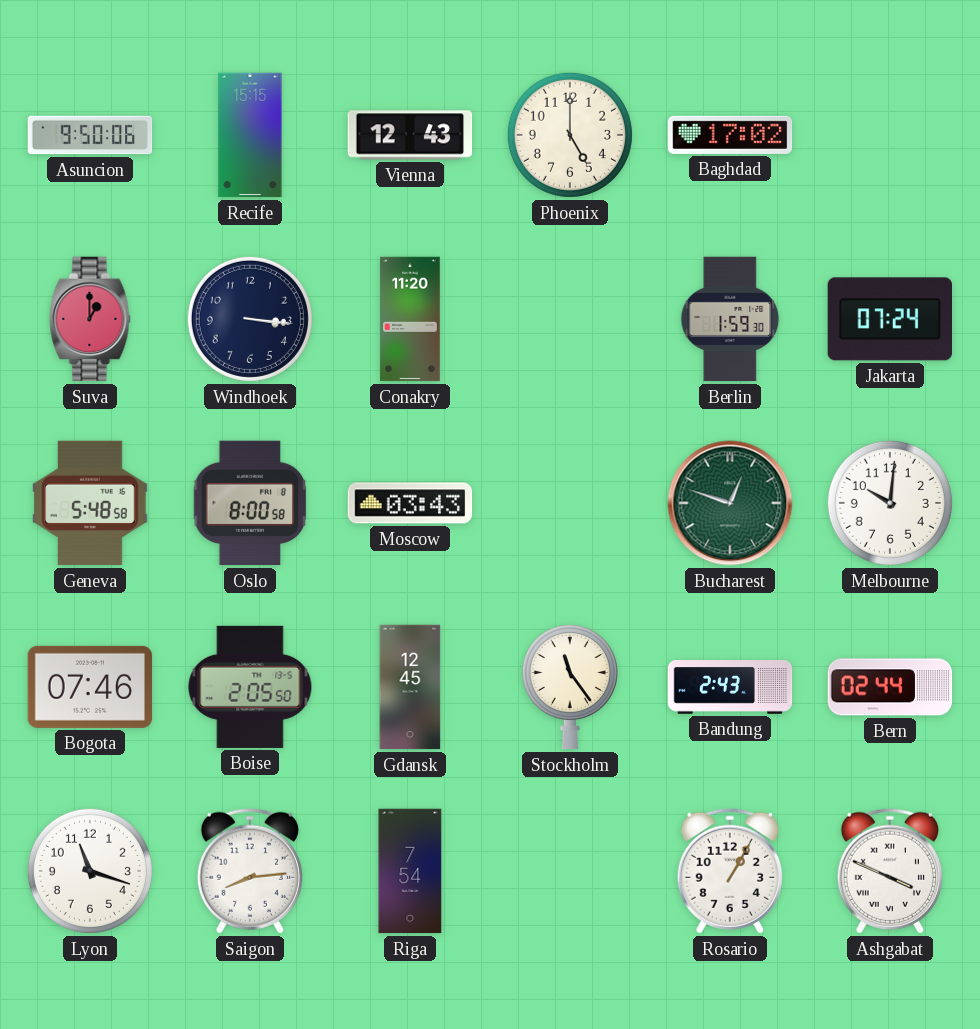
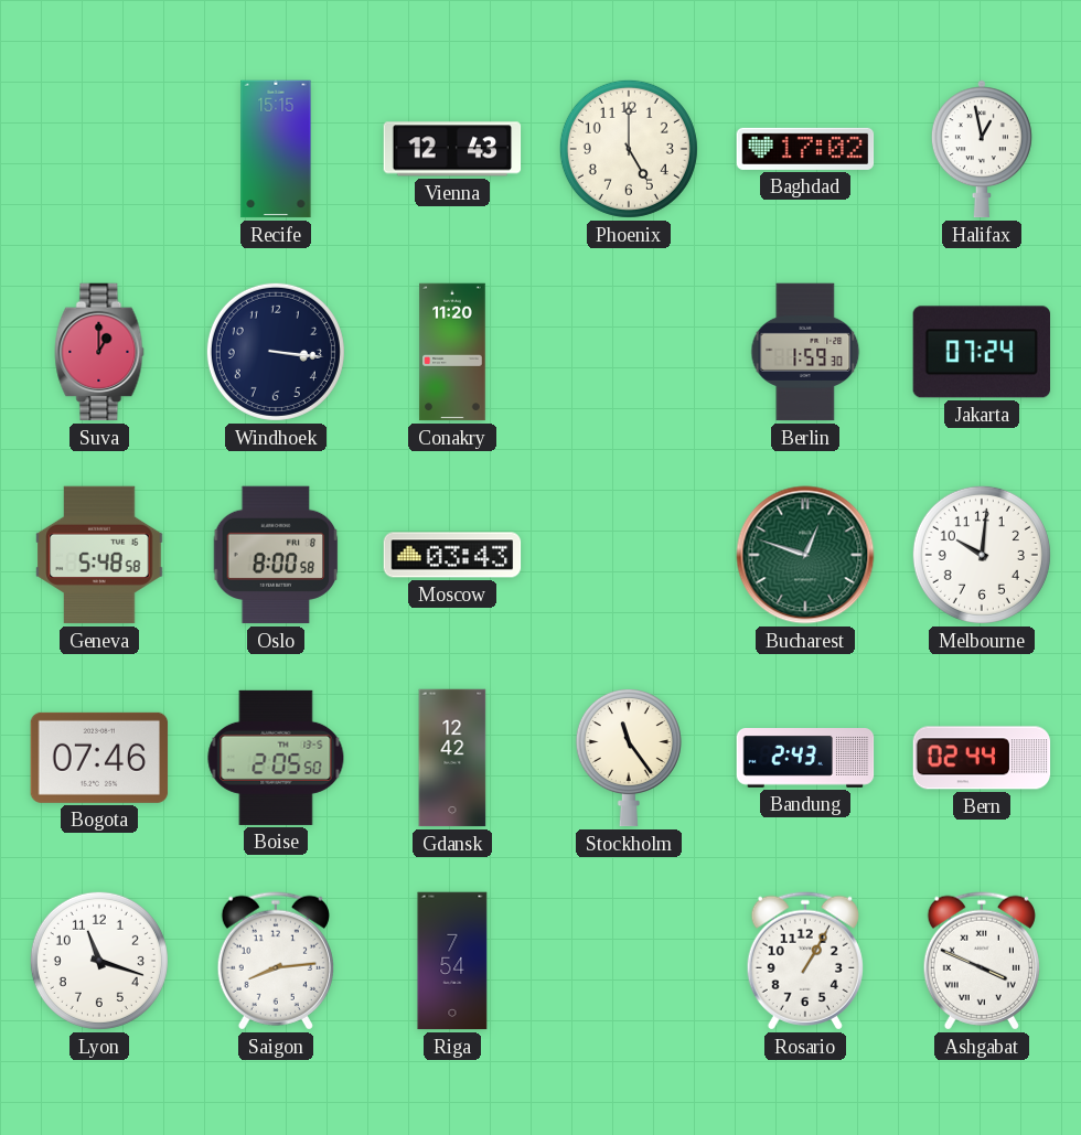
Asuncion: 9:50 -> none (90, 135)
Halifax: none -> 12:58 (982, 149)
Gdansk: 12:45 -> 12:42 (452, 758)
